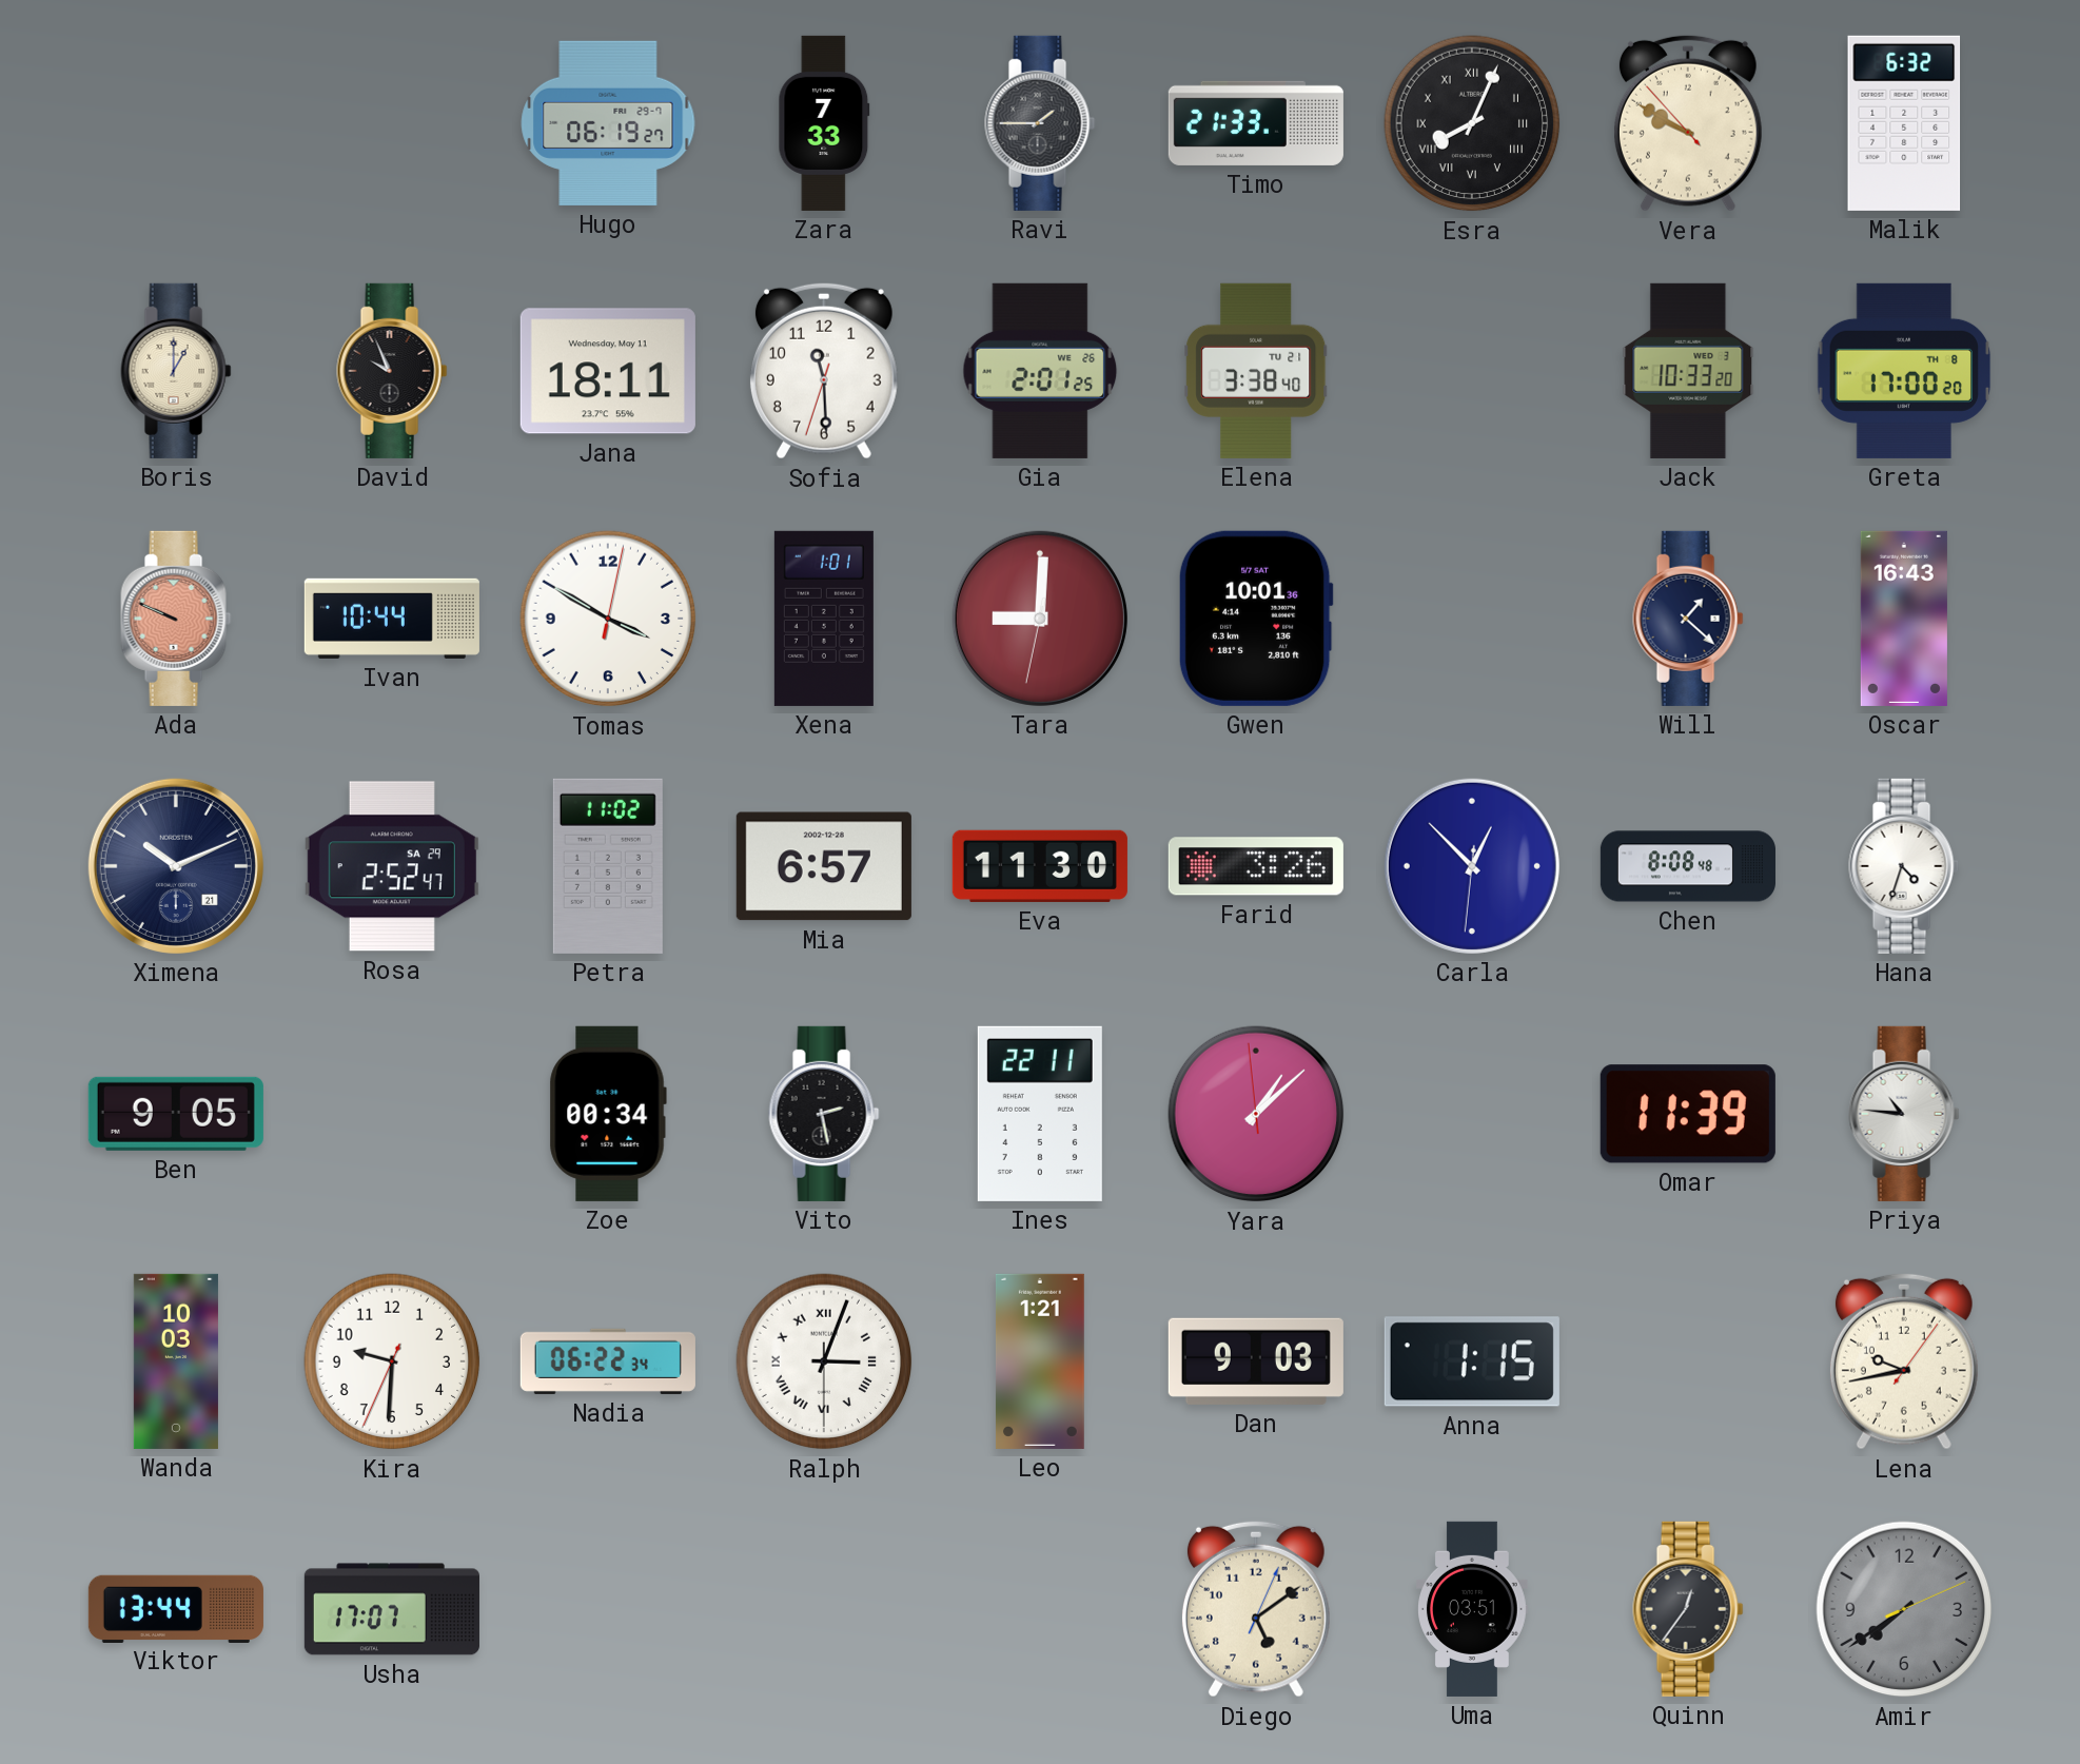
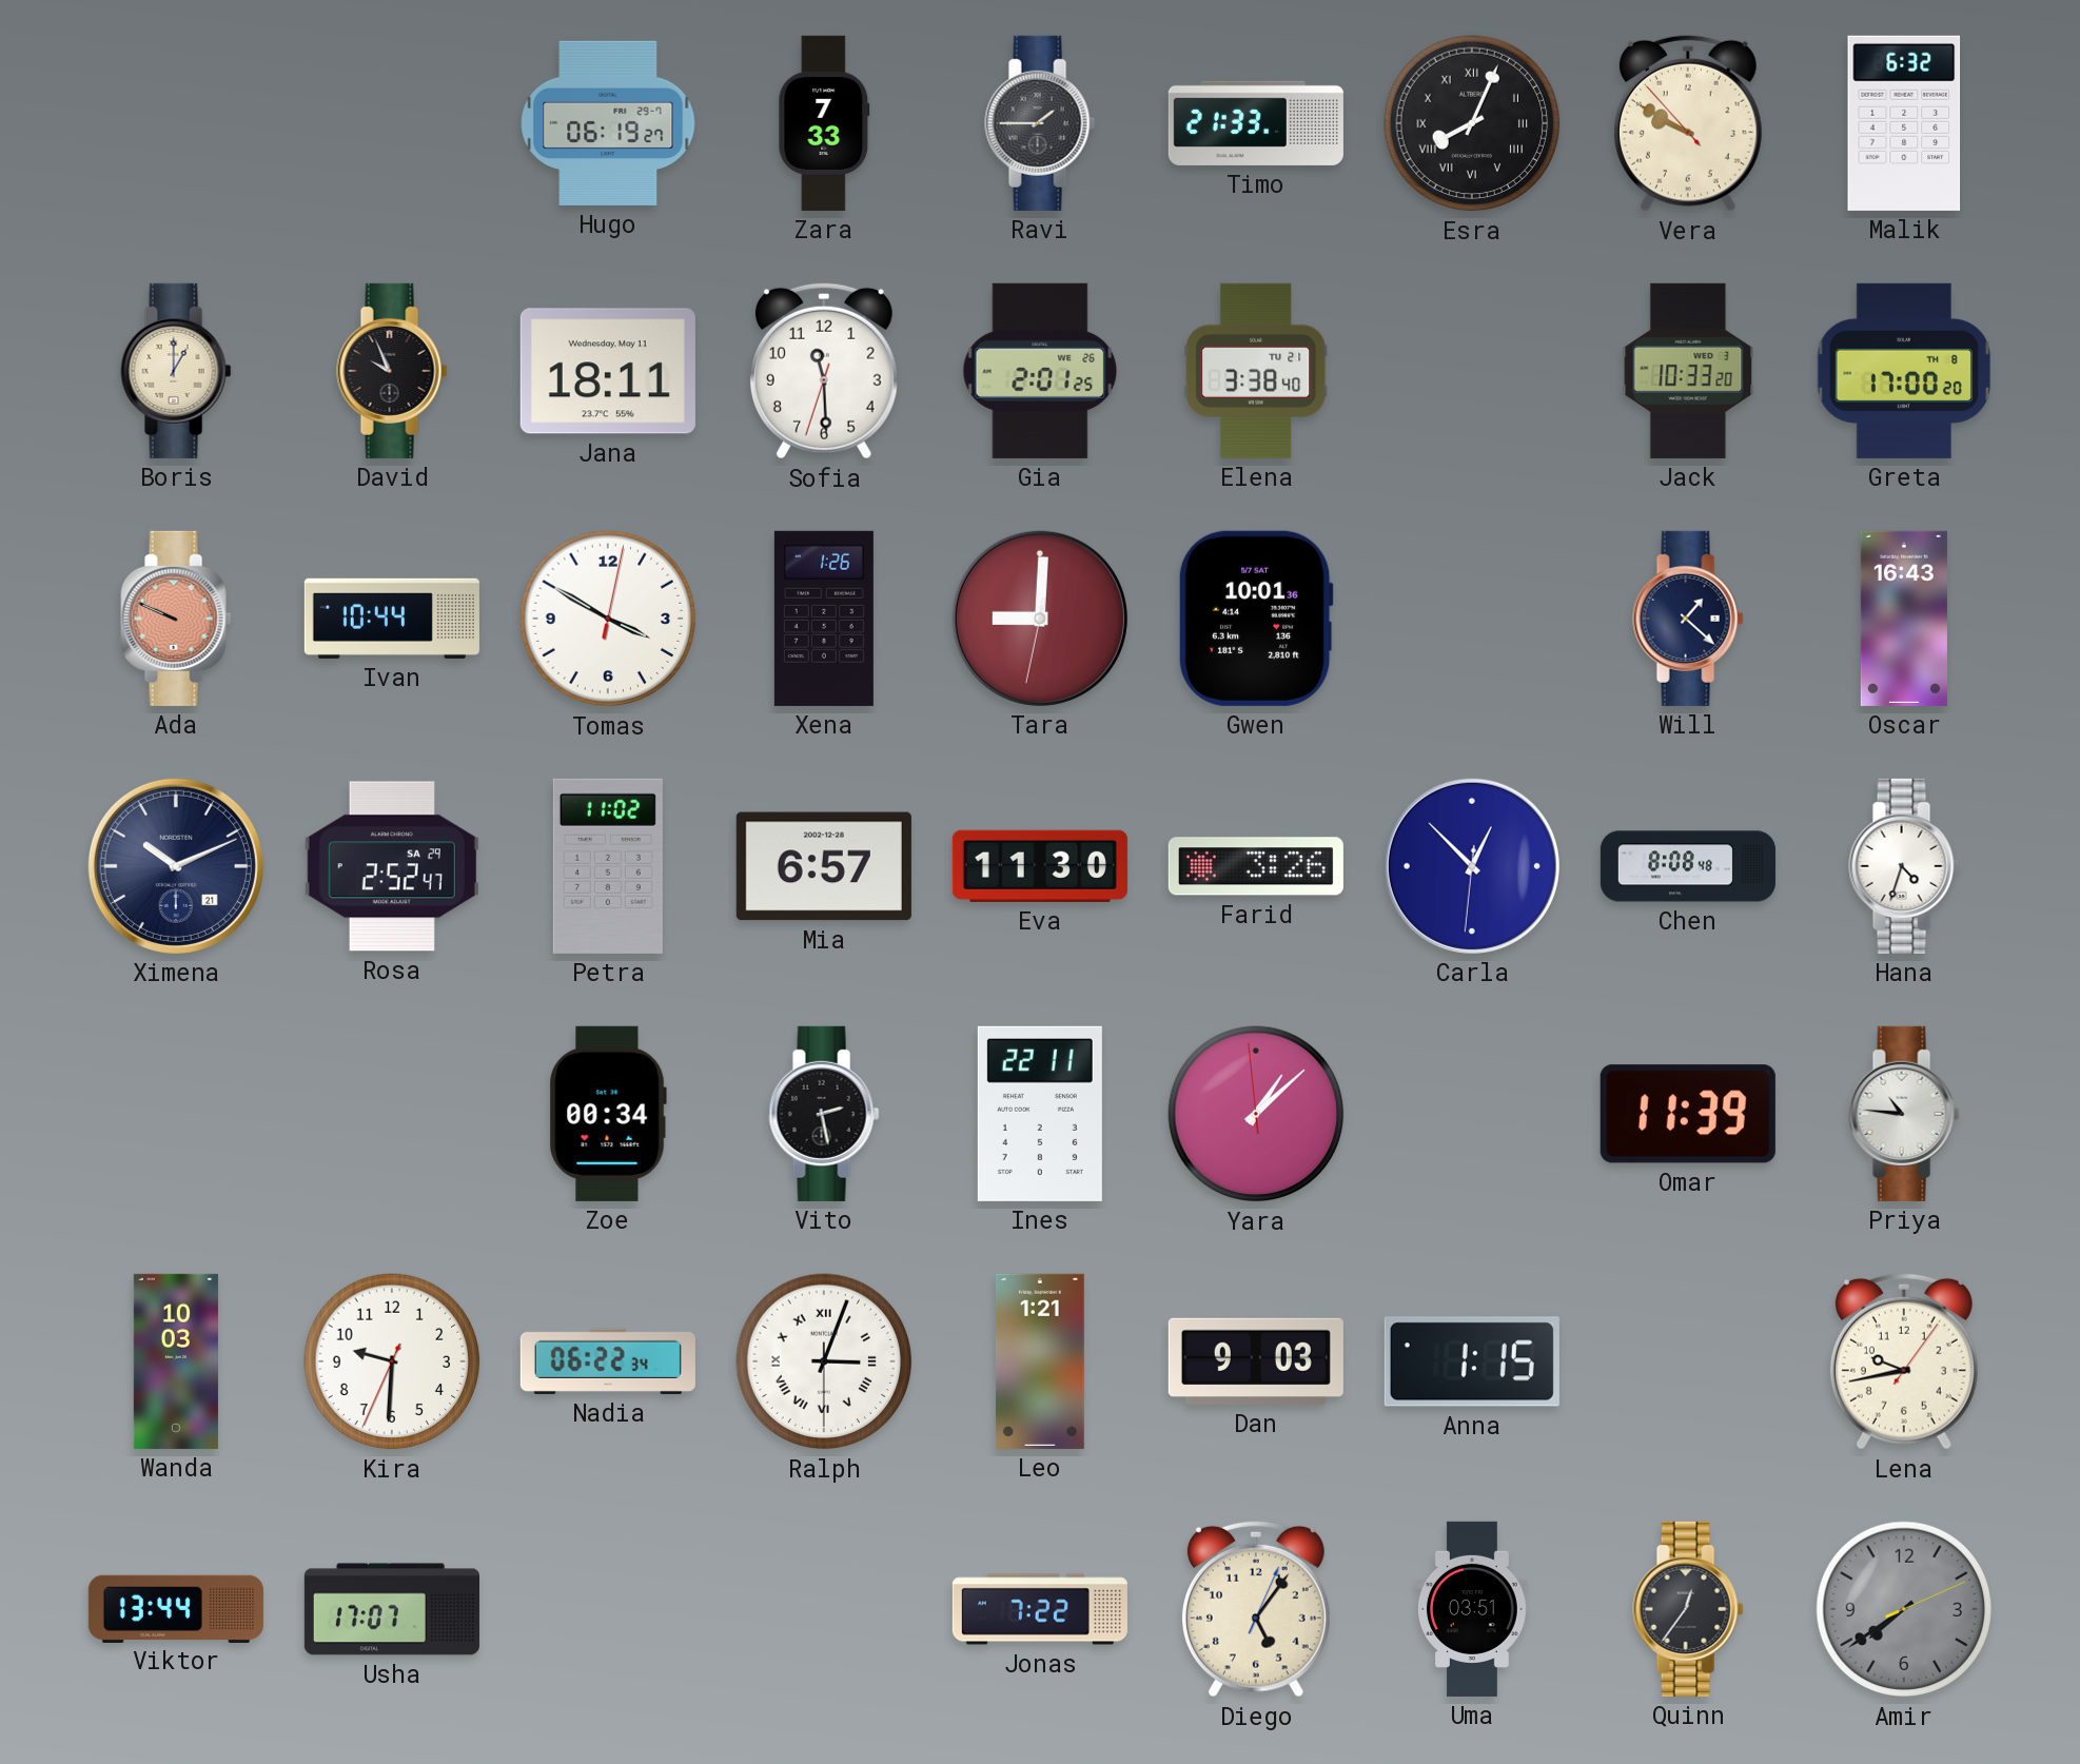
Xena: 1:01 -> 1:26 (824, 619)
Ben: 9:05 -> none (176, 1114)
Jonas: none -> 7:22 (1040, 1609)
Diego: 5:09 -> 5:06 (1256, 1609)
